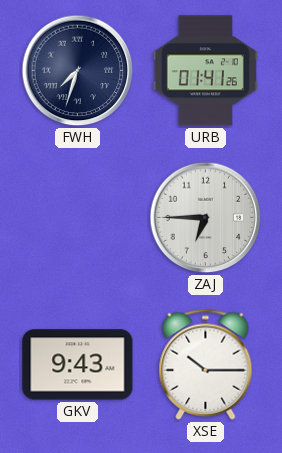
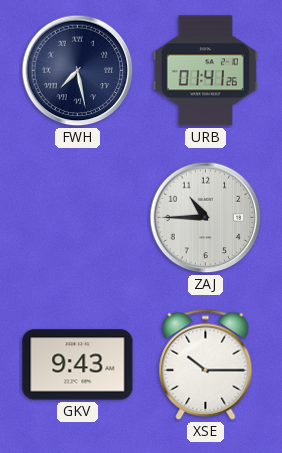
FWH: 7:33 -> 7:28 (78, 71)
ZAJ: 6:45 -> 10:45 (206, 218)
